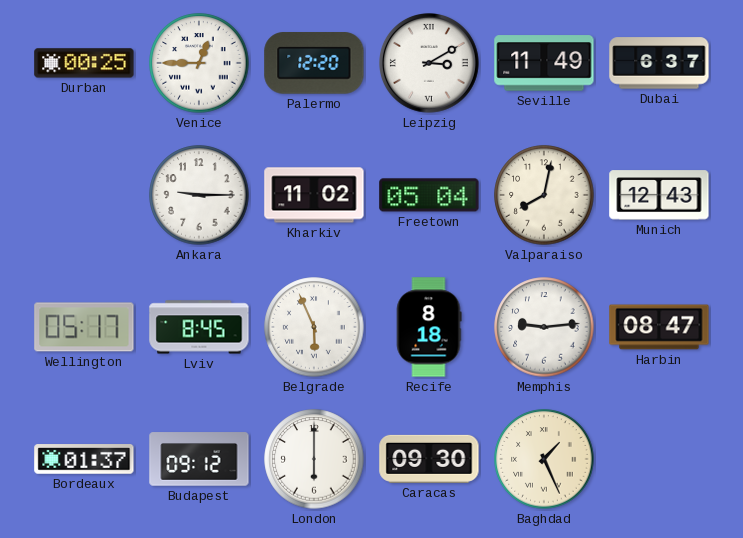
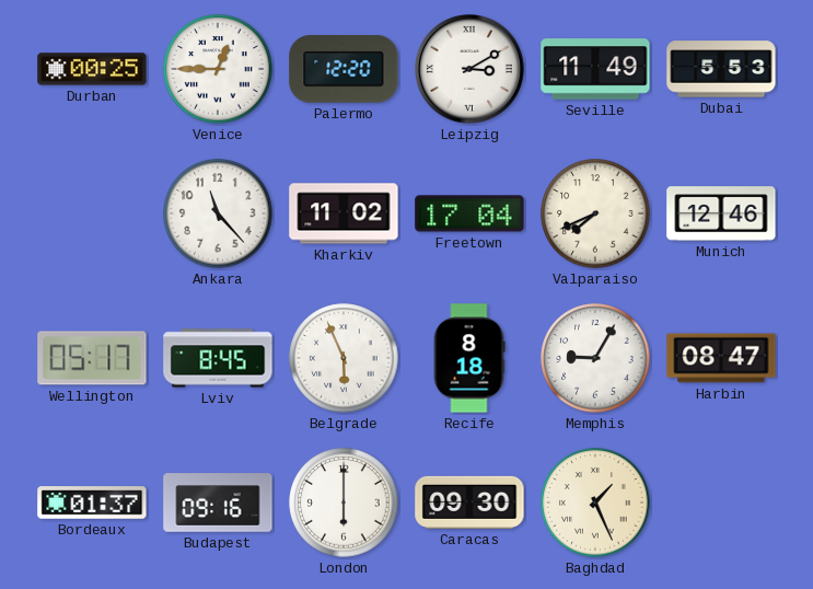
Dubai: 6:37 -> 5:53 (721, 69)
Ankara: 9:15 -> 11:23 (218, 213)
Freetown: 05:04 -> 17:04 (469, 213)
Valparaiso: 8:02 -> 7:41 (595, 213)
Munich: 12:43 -> 12:46 (721, 213)
Memphis: 9:14 -> 9:05 (595, 358)
Budapest: 09:12 -> 09:16 (218, 503)
